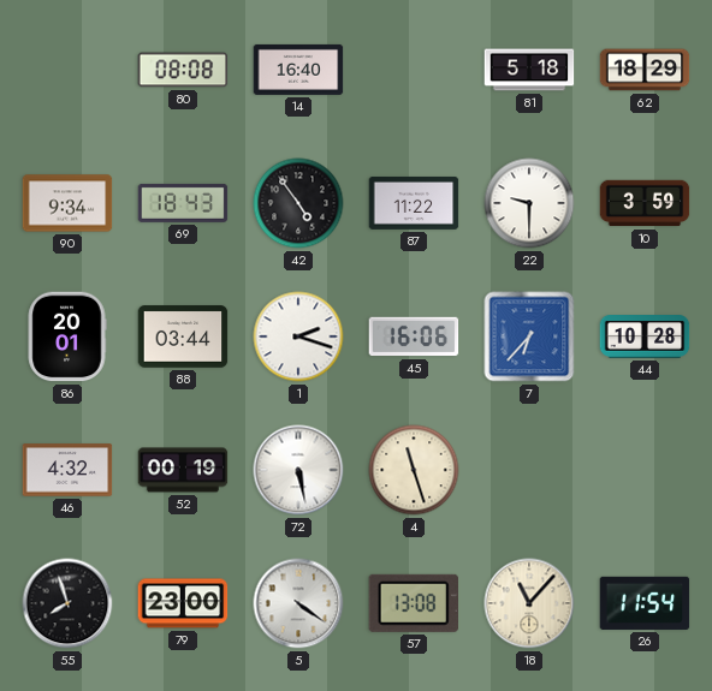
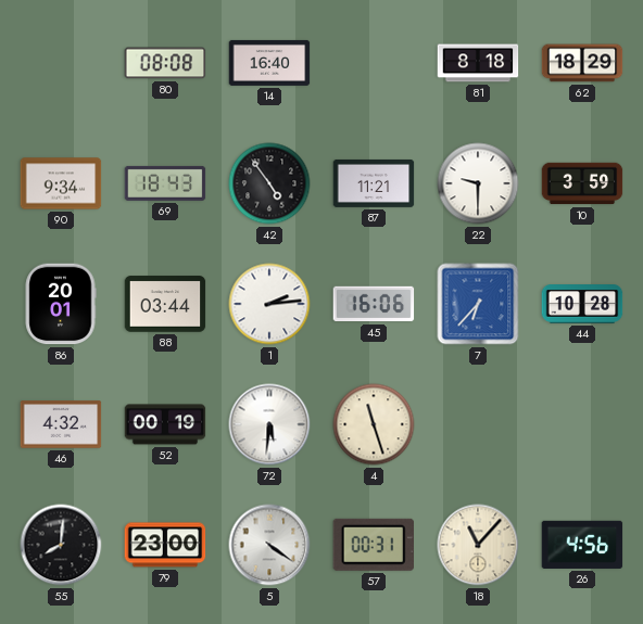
81: 5:18 -> 8:18 (478, 63)
87: 11:22 -> 11:21 (374, 183)
1: 2:18 -> 2:14 (269, 304)
72: 5:28 -> 5:31 (269, 424)
55: 7:57 -> 8:01 (61, 545)
57: 13:08 -> 00:31 (373, 545)
26: 11:54 -> 4:56 (582, 545)
